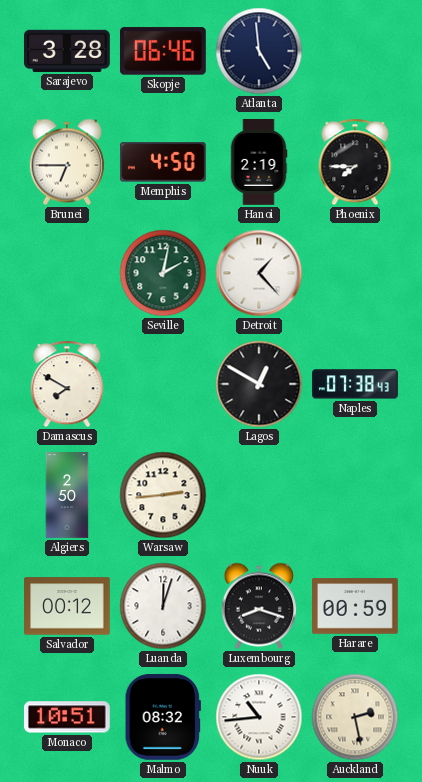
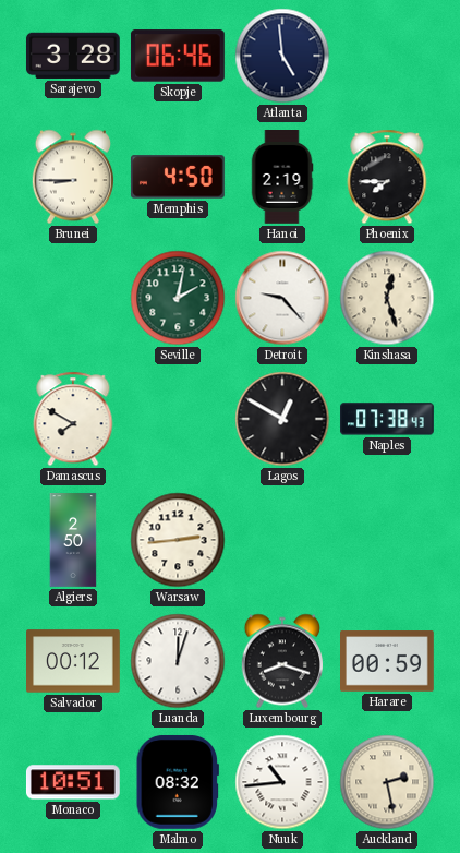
Brunei: 6:45 -> 8:45 (72, 177)
Detroit: 1:23 -> 9:23 (282, 298)
Kinshasa: none -> 12:27 (387, 298)
